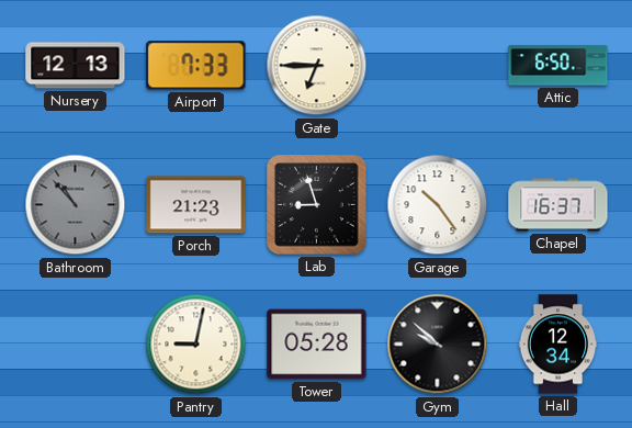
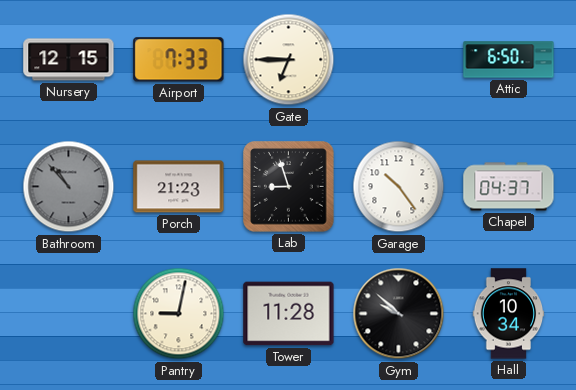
Nursery: 12:13 -> 12:15 (69, 60)
Chapel: 16:37 -> 04:37 (509, 187)
Tower: 05:28 -> 11:28 (289, 314)
Hall: 12:34 -> 10:34 (509, 314)
